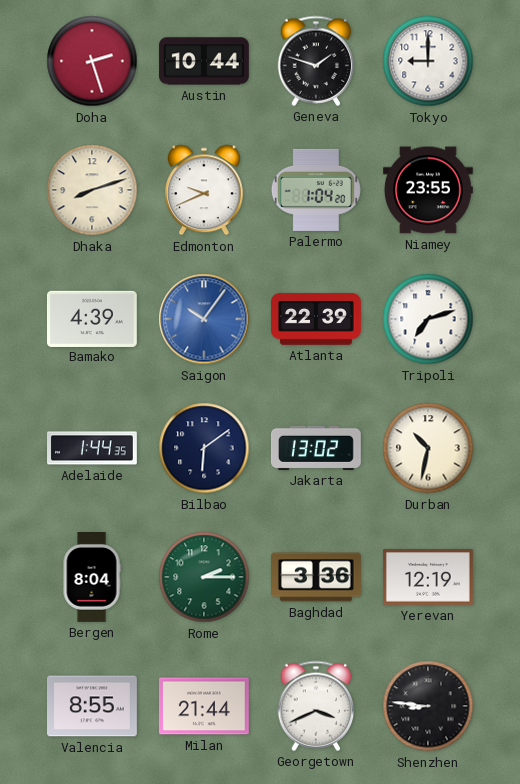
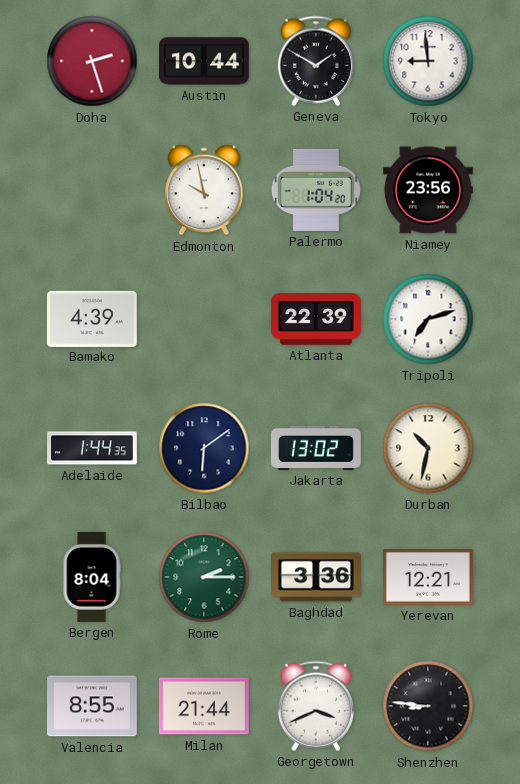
Geneva: 1:48 -> 1:50 (316, 61)
Tokyo: 9:00 -> 8:59 (428, 61)
Dhaka: 8:12 -> none (92, 190)
Edmonton: 9:41 -> 9:58 (205, 190)
Niamey: 23:55 -> 23:56 (428, 190)
Saigon: 10:06 -> none (204, 319)
Yerevan: 12:19 -> 12:21 (428, 578)
